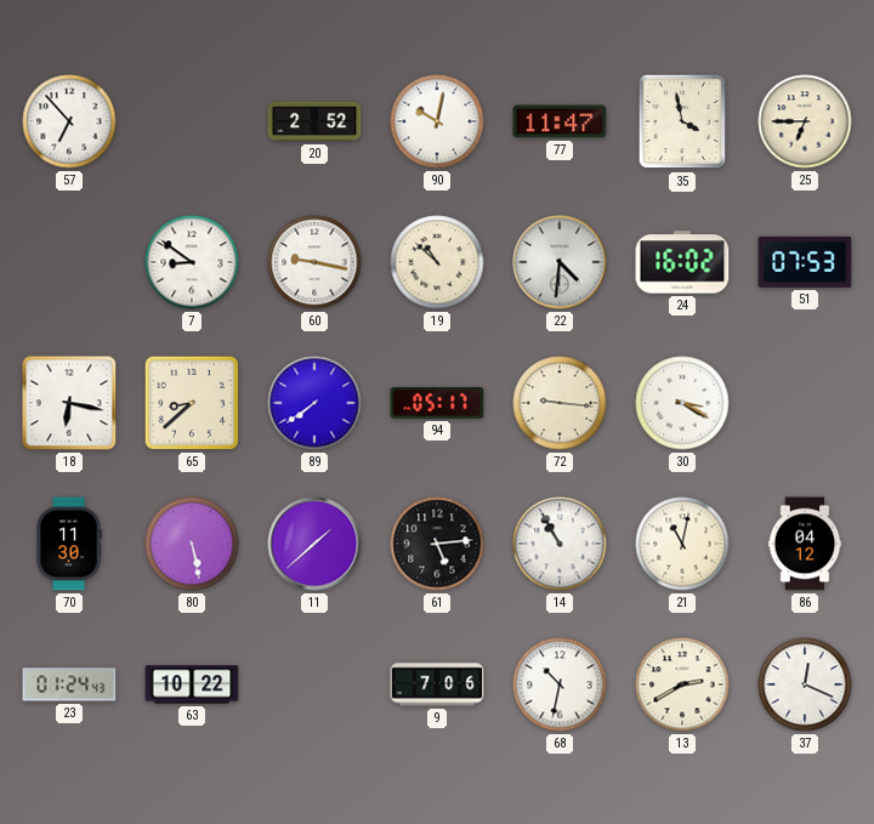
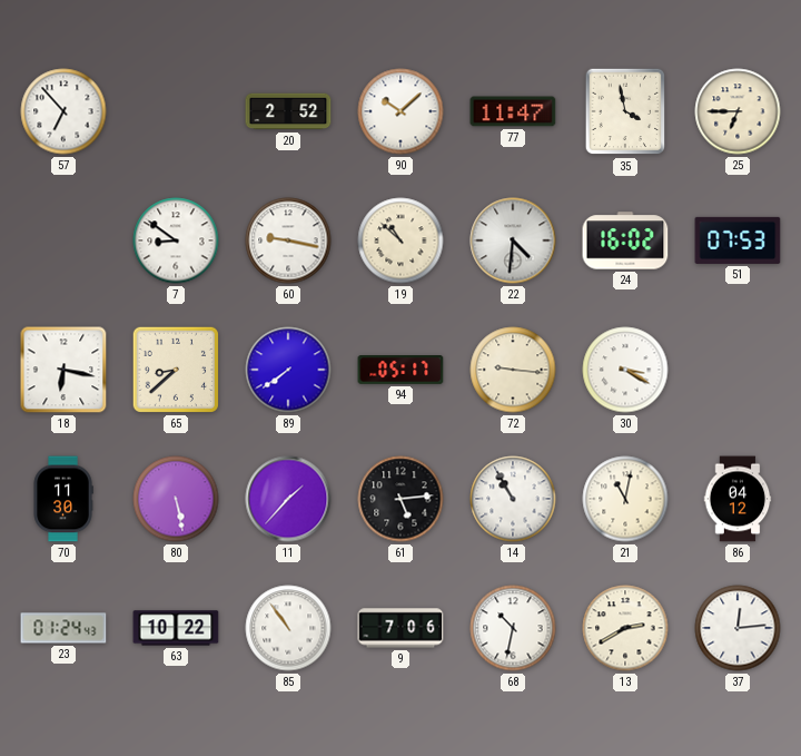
90: 10:02 -> 10:08 (400, 111)
11: 1:38 -> 1:37 (288, 499)
85: none -> 10:54 (288, 628)
37: 12:19 -> 12:14 (738, 628)
